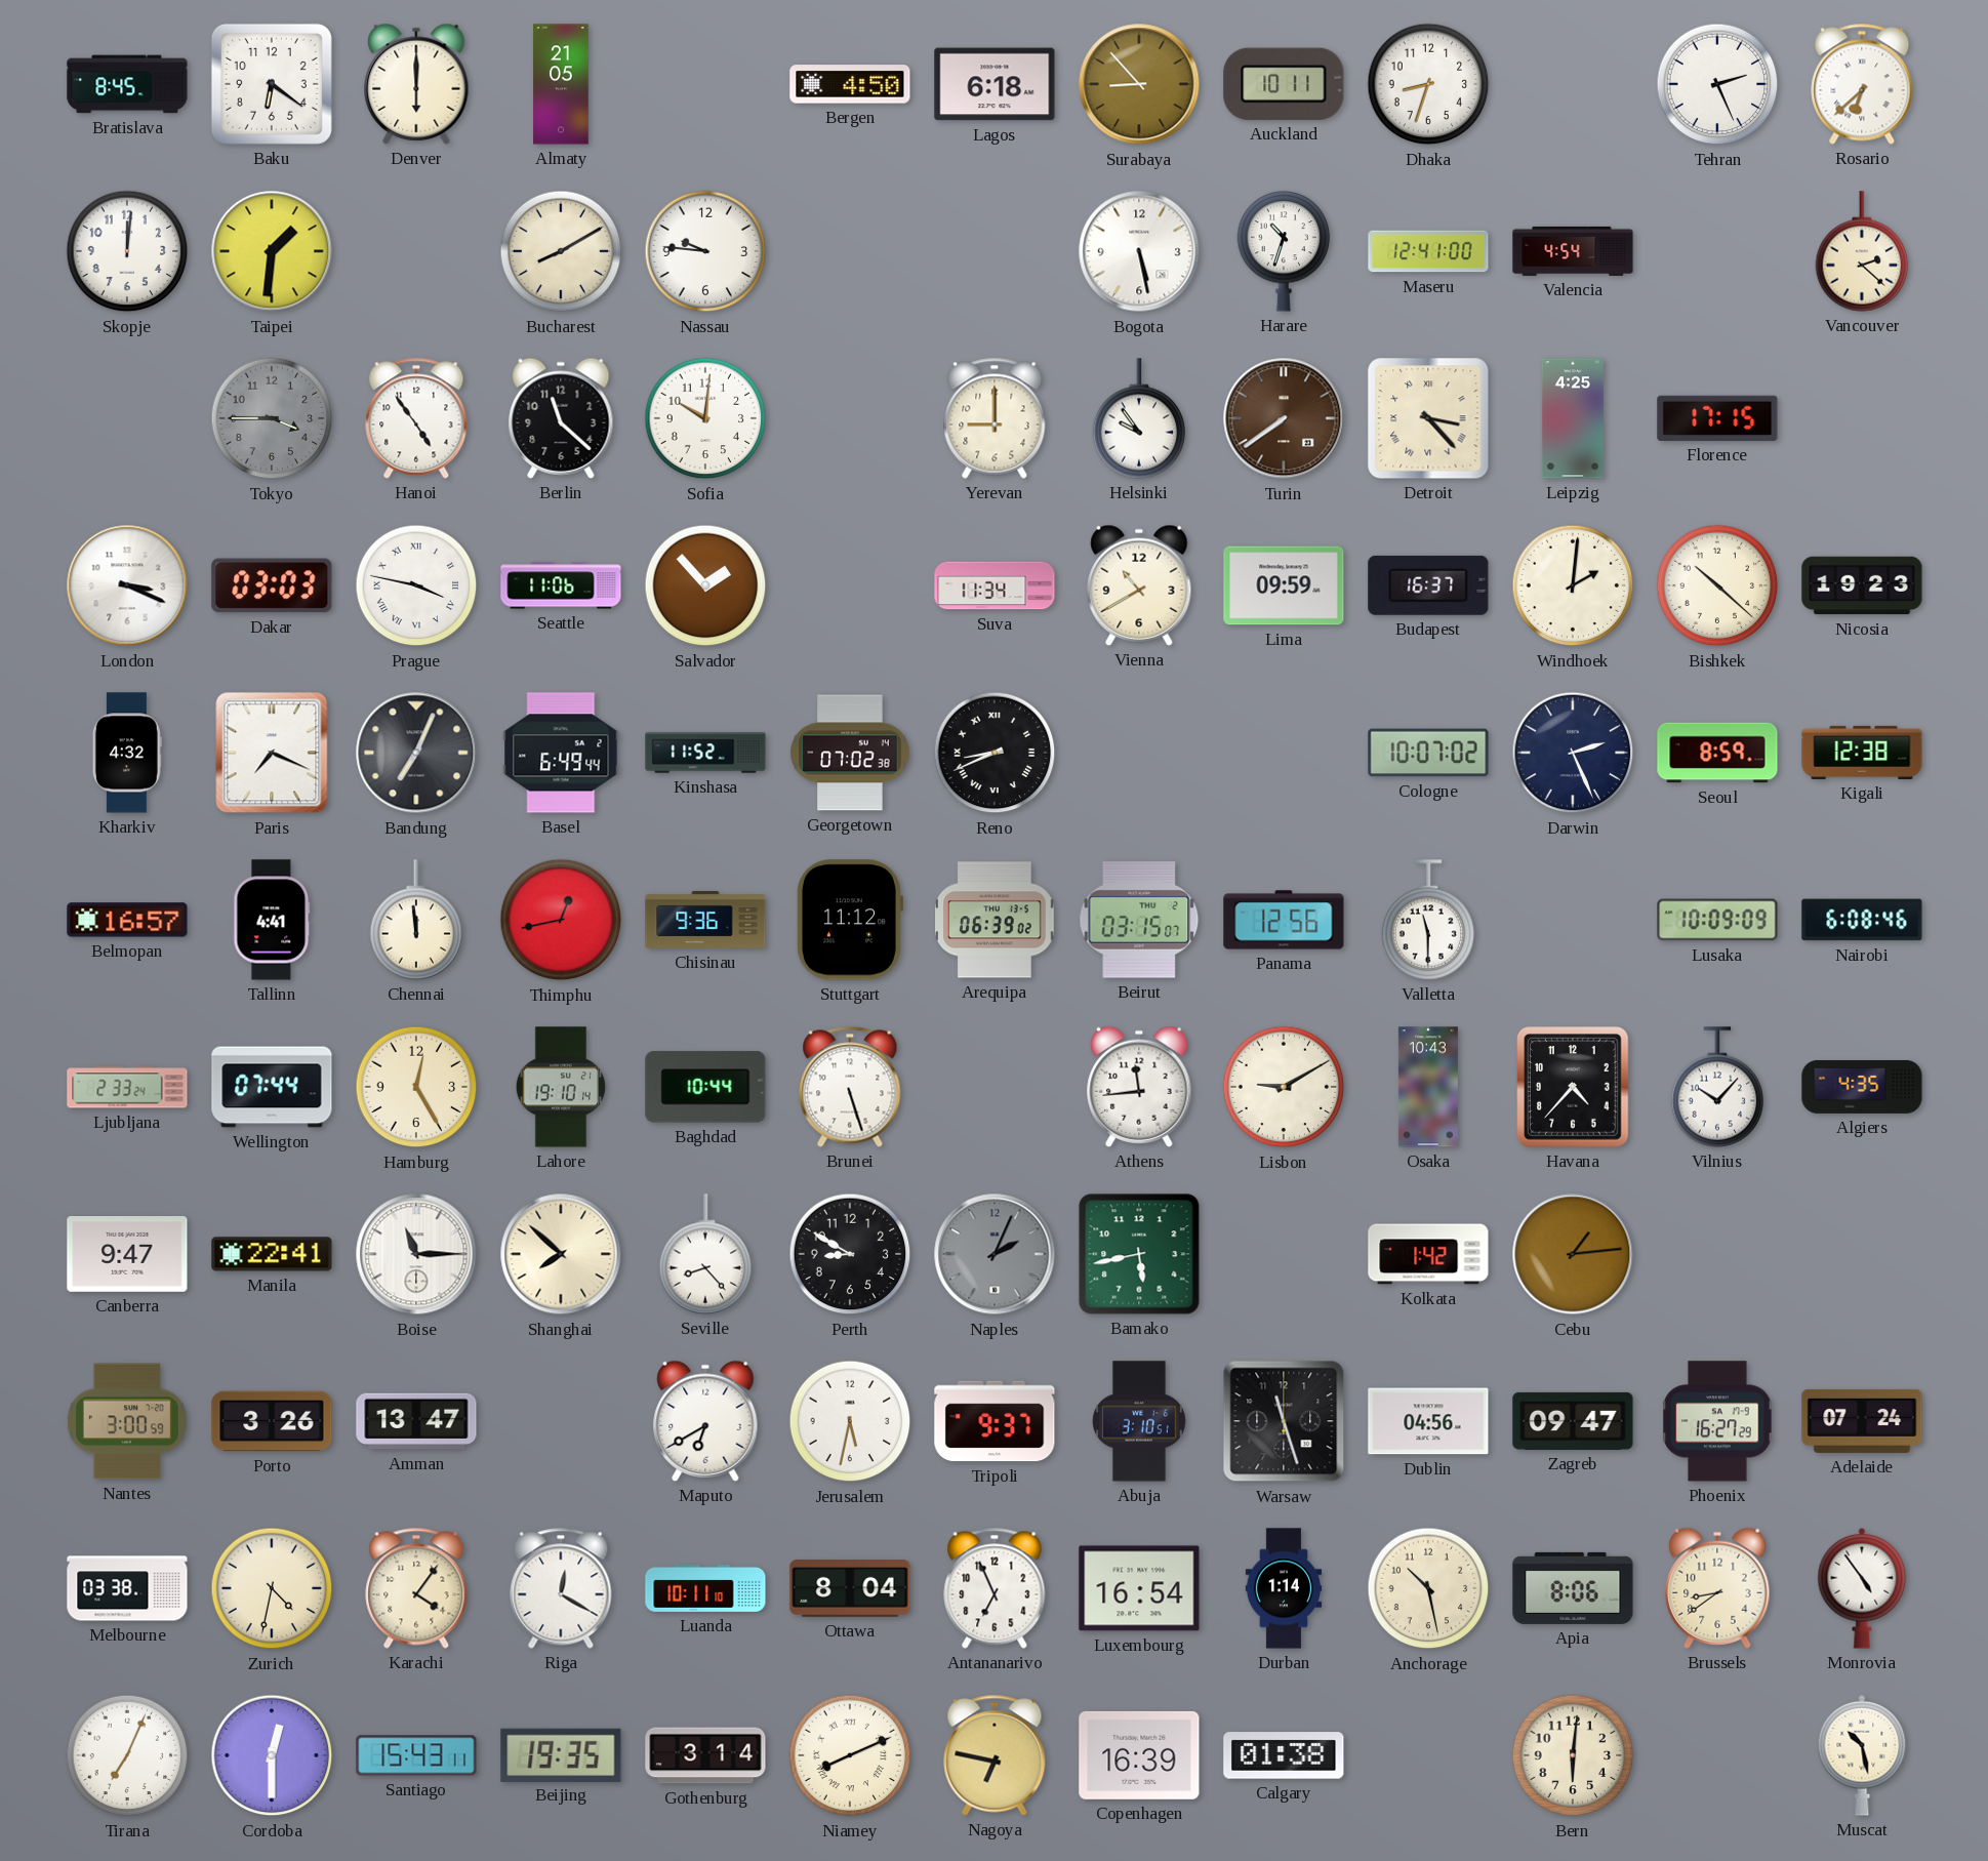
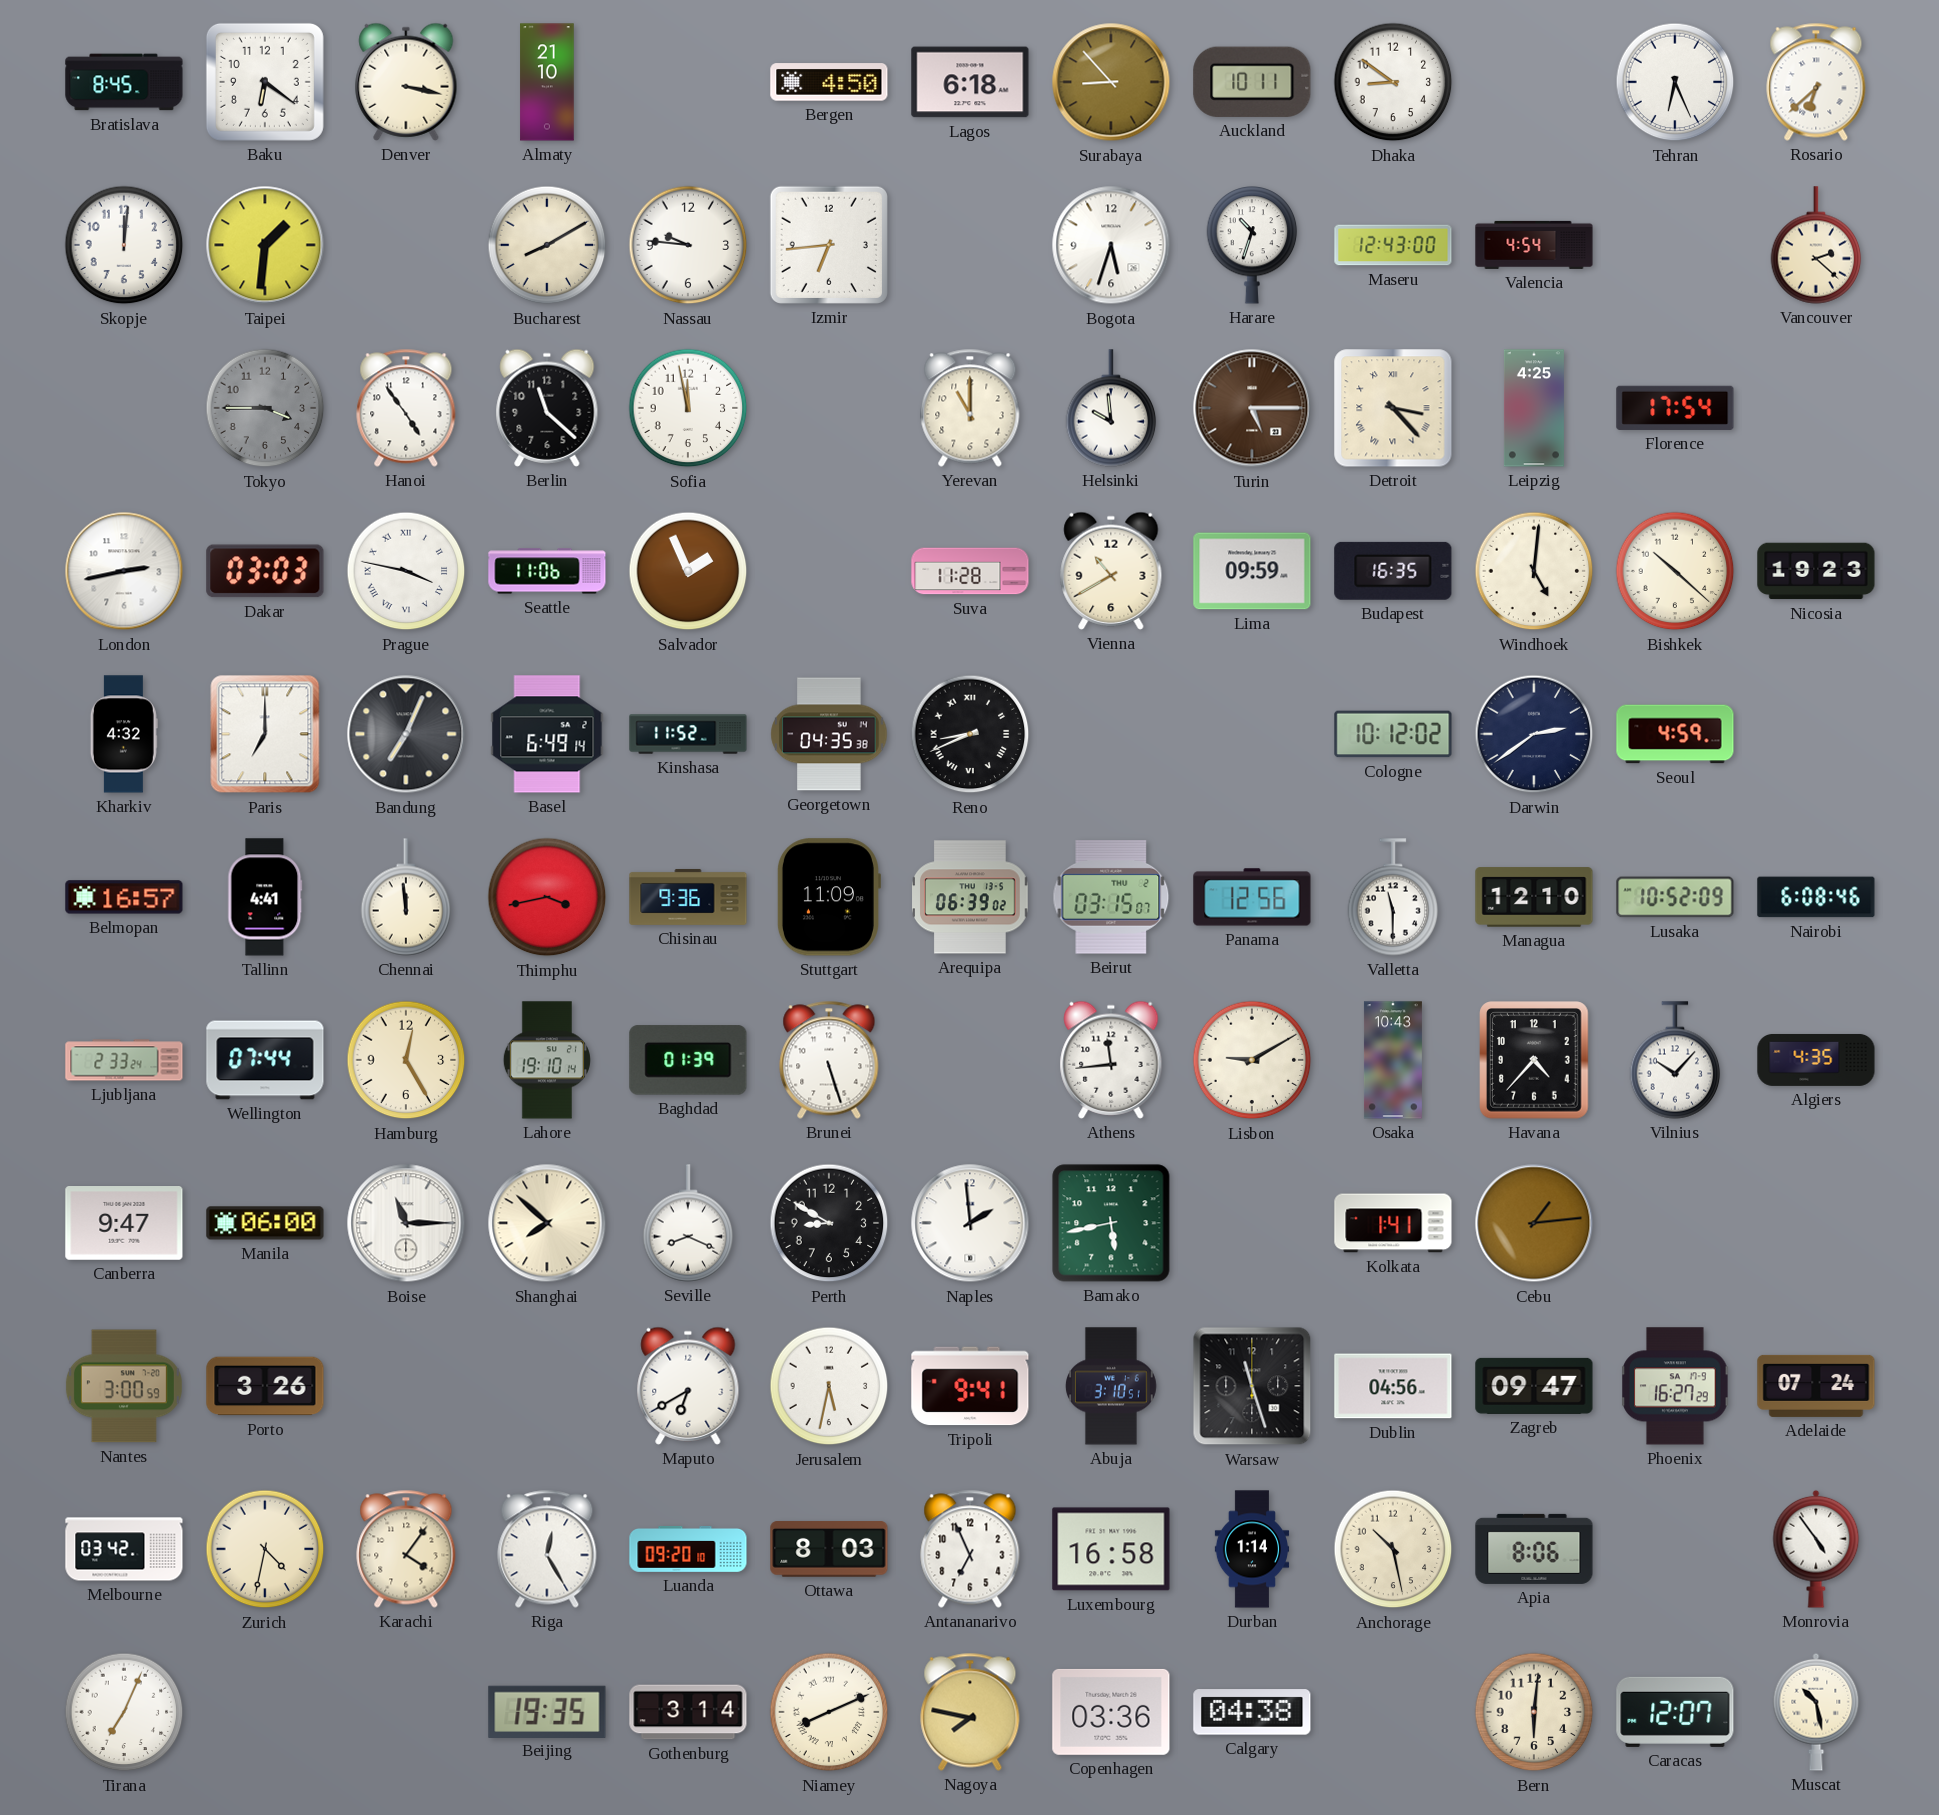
Denver: 6:00 -> 3:17 (406, 82)
Almaty: 21:05 -> 21:10 (547, 82)
Dhaka: 8:33 -> 8:51 (1393, 82)
Tehran: 2:26 -> 6:26 (1675, 82)
Izmir: none -> 6:44 (829, 245)
Bogota: 5:28 -> 5:33 (1111, 245)
Maseru: 12:41 -> 12:43 (1393, 245)
Sofia: 10:01 -> 11:58 (688, 408)
Yerevan: 9:00 -> 11:00 (970, 408)
Helsinki: 9:54 -> 9:59 (1111, 408)
Turin: 7:39 -> 5:15 (1252, 408)
Florence: 17:15 -> 17:54 (1675, 408)
London: 3:19 -> 2:43 (124, 571)
Salvador: 1:53 -> 1:56 (688, 571)
Suva: 11:34 -> 11:28 (970, 571)
Budapest: 16:37 -> 16:35 (1393, 571)
Windhoek: 2:01 -> 5:01 (1534, 571)
Paris: 7:19 -> 7:00 (265, 734)
Basel: 6:49:44 -> 6:49:14 (547, 734)
Georgetown: 07:02 -> 04:35 (829, 734)
Cologne: 10:07 -> 10:12 (1393, 734)
Darwin: 2:26 -> 2:39 (1534, 734)
Seoul: 8:59 -> 4:59 (1675, 734)
Kigali: 12:38 -> none (1862, 753)
Thimphu: 12:43 -> 3:43 (547, 897)
Stuttgart: 11:12 -> 11:09 (828, 897)
Managua: none -> 12:10 (1534, 897)
Lusaka: 10:09 -> 10:52 (1675, 897)
Baghdad: 10:44 -> 01:39 (688, 1060)
Manila: 22:41 -> 06:00 (265, 1223)
Seville: 8:23 -> 8:19 (688, 1223)
Naples: 2:04 -> 1:59 (970, 1223)
Naples dial: grey -> white (970, 1223)
Kolkata: 1:42 -> 1:41 (1393, 1223)
Amman: 13:47 -> none (416, 1421)
Tripoli: 9:37 -> 9:41 (970, 1386)
Melbourne: 03:38 -> 03:42 (124, 1549)
Riga: 12:20 -> 12:25 (547, 1549)
Luanda: 10:11 -> 09:20 (688, 1550)
Ottawa: 8:04 -> 8:03 (829, 1549)
Luxembourg: 16:54 -> 16:58 (1111, 1549)
Brussels: 8:39 -> none (1717, 1588)
Cordoba: 12:30 -> none (272, 1755)
Santiago: 15:43 -> none (416, 1755)
Nagoya: 6:47 -> 7:47 (970, 1712)
Copenhagen: 16:39 -> 03:36 (1111, 1712)
Calgary: 01:38 -> 04:38 (1252, 1712)
Caracas: none -> 12:07 (1675, 1712)
